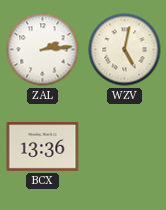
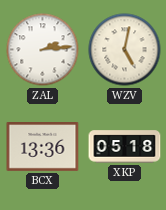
XKP: none -> 05:18 (125, 147)
